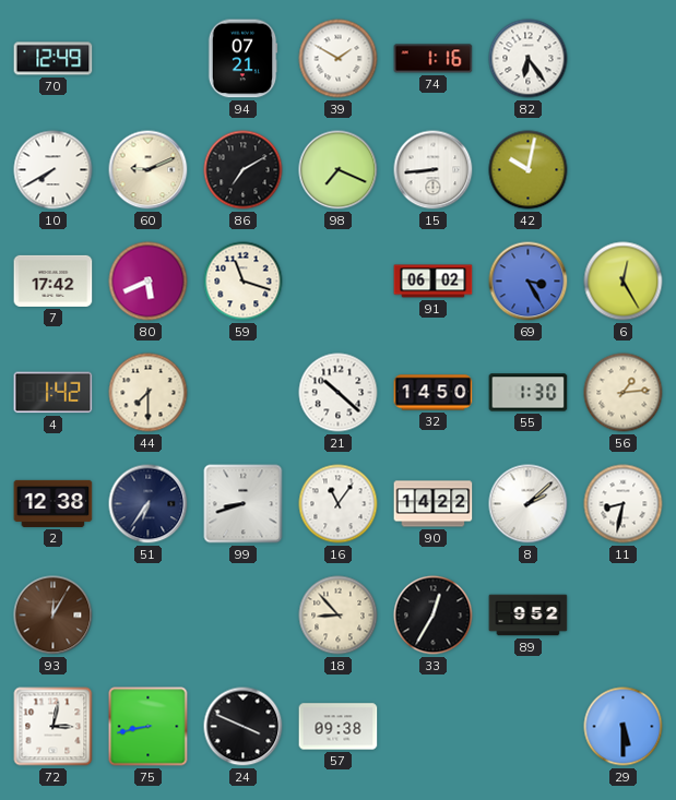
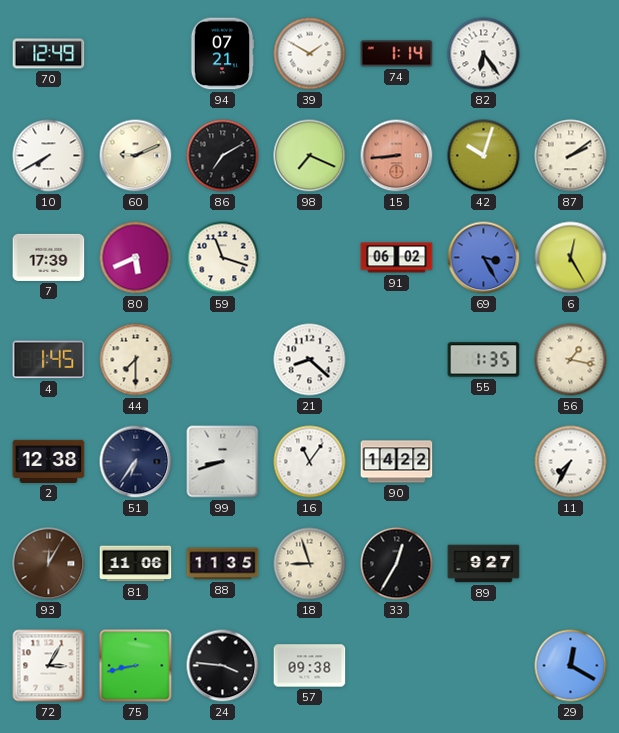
74: 1:16 -> 1:14 (397, 54)
15 dial: white -> salmon (397, 156)
42: 10:02 -> 10:03 (484, 156)
87: none -> 2:09 (571, 156)
7: 17:42 -> 17:39 (49, 257)
4: 1:42 -> 1:45 (49, 360)
21: 10:22 -> 8:22 (310, 360)
32: 14:50 -> none (434, 393)
55: 1:30 -> 1:35 (484, 360)
56: 1:14 -> 1:17 (571, 360)
8: 2:08 -> none (529, 504)
11: 8:32 -> 7:35 (571, 462)
81: none -> 11:06 (136, 564)
88: none -> 11:35 (223, 564)
18: 8:53 -> 8:57 (310, 564)
89: 9:52 -> 9:27 (484, 564)
72: 3:02 -> 3:05 (49, 666)
24: 3:49 -> 3:46 (223, 666)
29: 5:30 -> 12:20 (571, 666)
